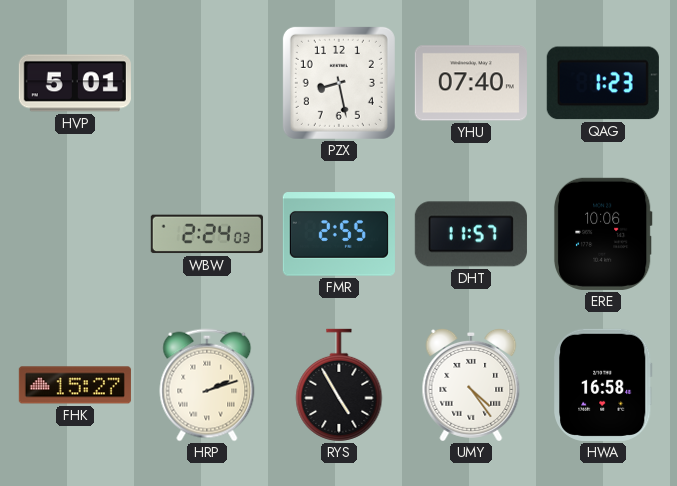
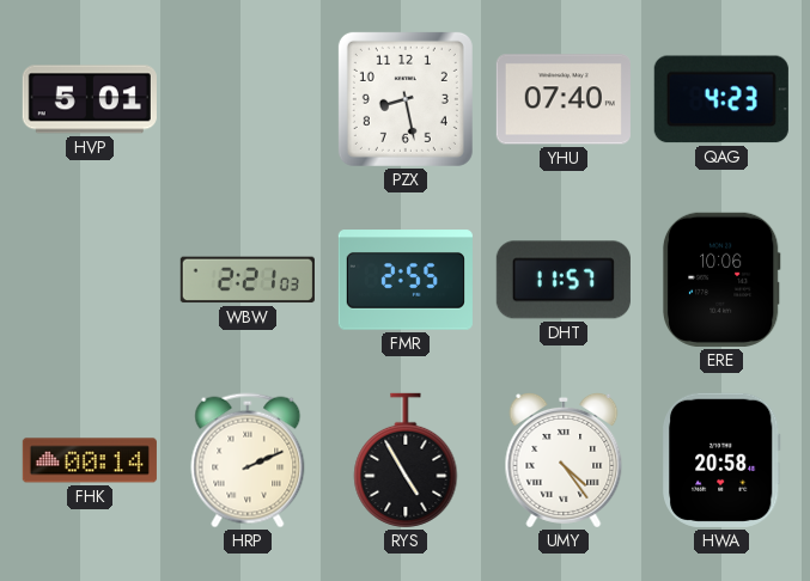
QAG: 1:23 -> 4:23 (721, 99)
WBW: 2:24 -> 2:21 (248, 280)
FHK: 15:27 -> 00:14 (90, 460)
HRP: 2:12 -> 2:11 (248, 460)
HWA: 16:58 -> 20:58 (721, 460)
